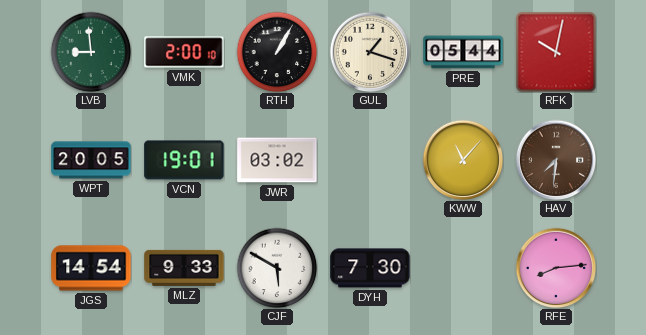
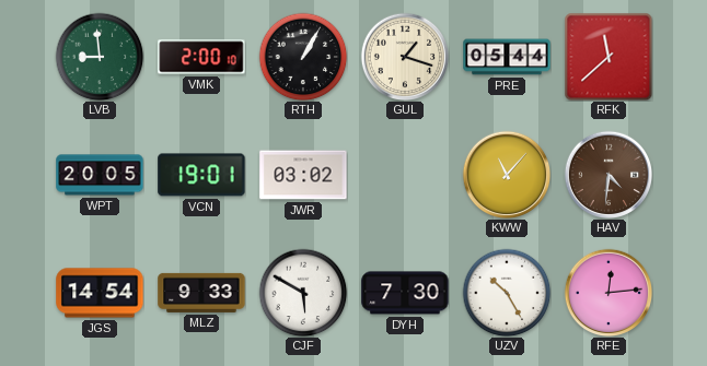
RFK: 10:02 -> 11:38 (609, 57)
HAV: 7:31 -> 4:31 (609, 175)
UZV: none -> 10:25 (507, 293)
RFE: 8:14 -> 12:14 (609, 293)
